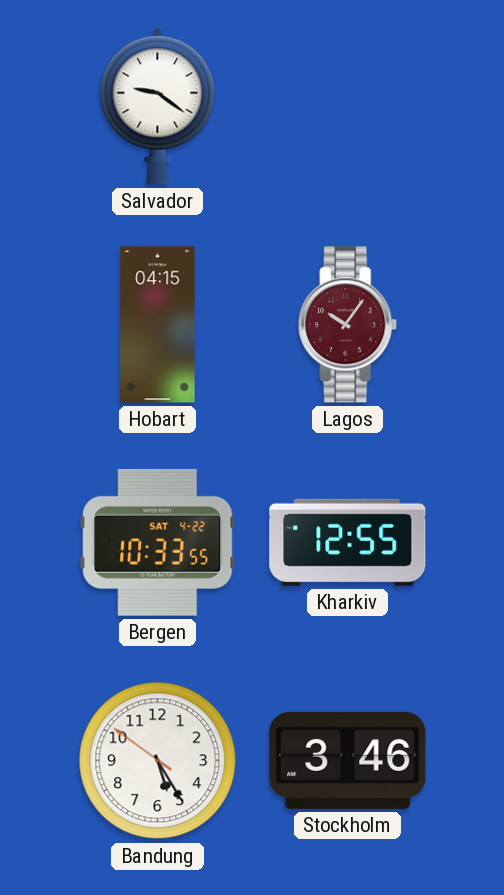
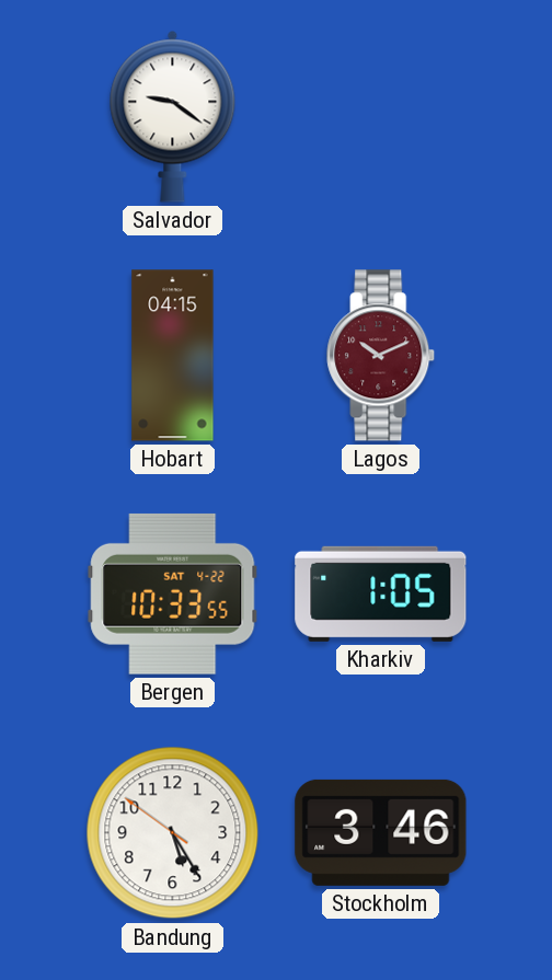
Lagos: 10:06 -> 10:11 (381, 356)
Kharkiv: 12:55 -> 1:05 (381, 593)
